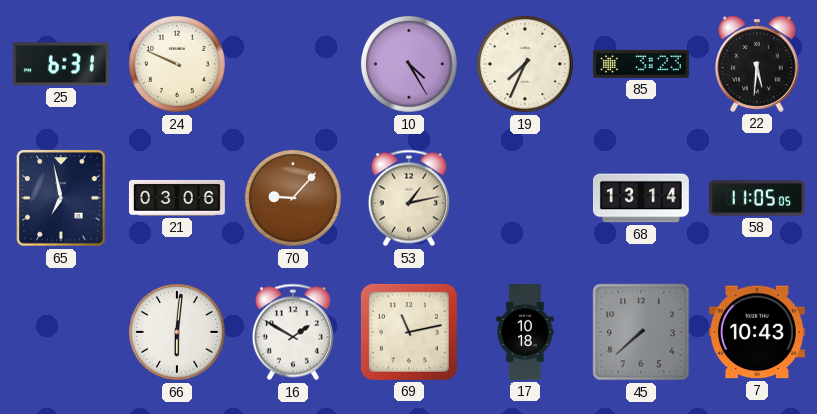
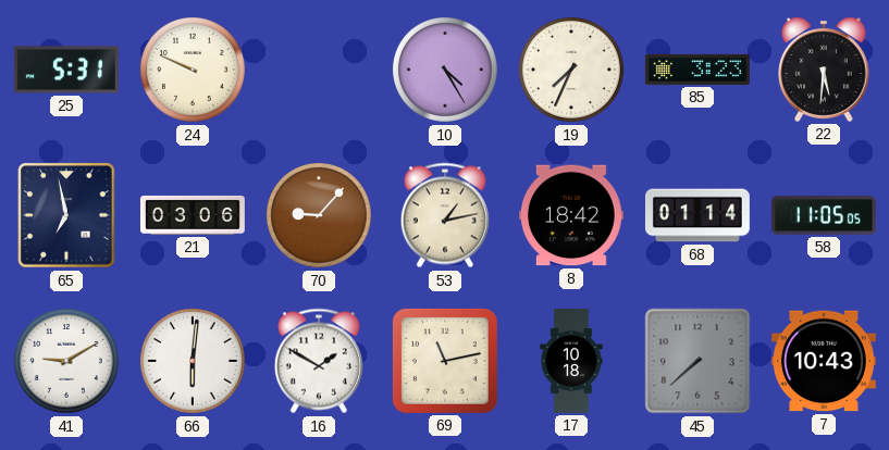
25: 6:31 -> 5:31 (66, 70)
8: none -> 18:42 (571, 215)
68: 13:14 -> 01:14 (697, 215)
41: none -> 9:10 (66, 361)
